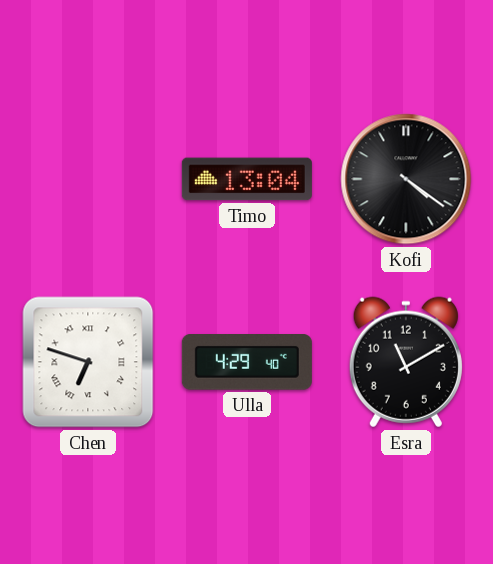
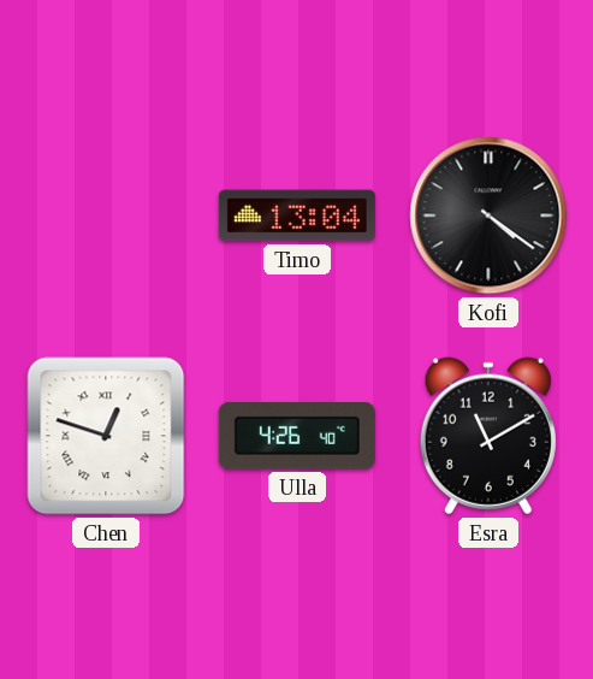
Chen: 6:48 -> 12:48 (106, 436)
Ulla: 4:29 -> 4:26 (297, 437)
